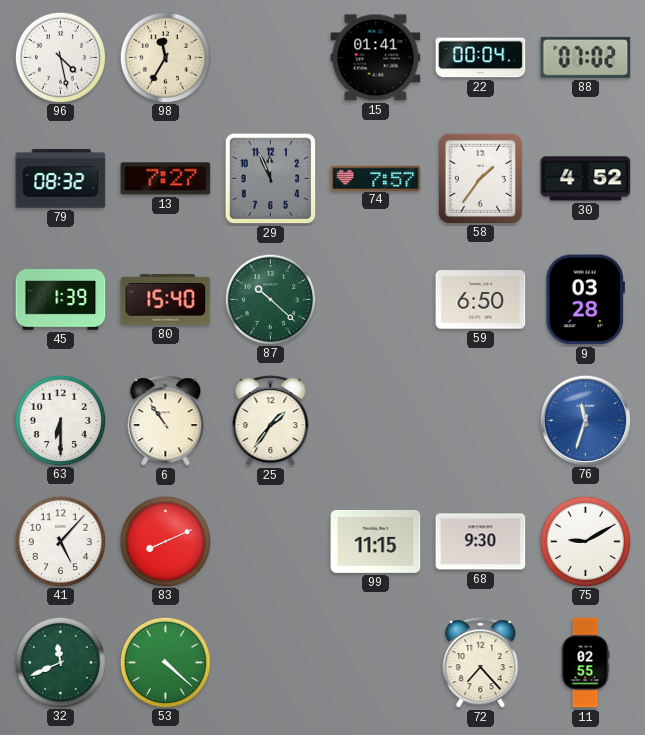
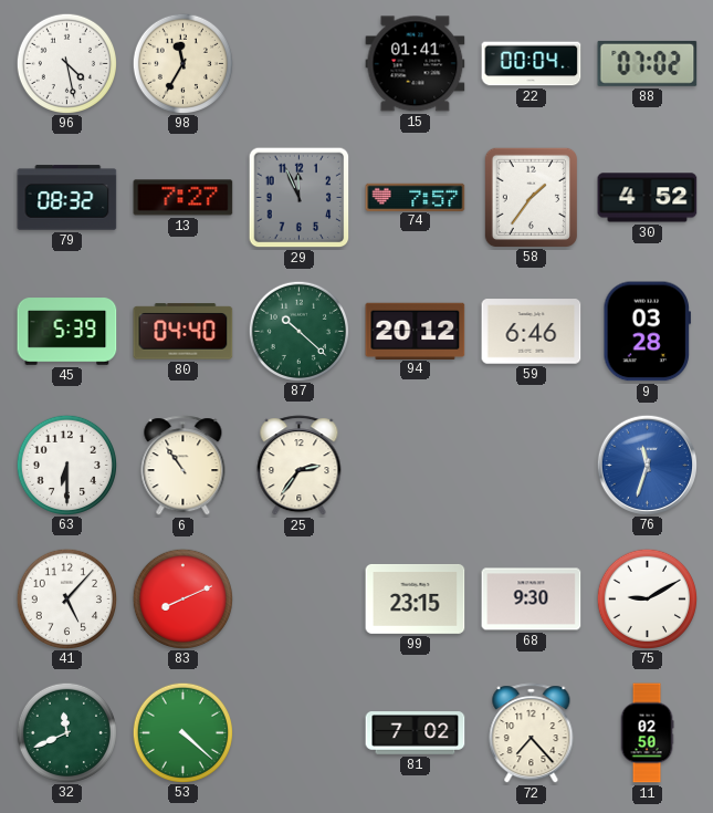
45: 1:39 -> 5:39 (67, 332)
80: 15:40 -> 04:40 (184, 332)
94: none -> 20:12 (416, 331)
59: 6:50 -> 6:46 (532, 332)
25: 1:36 -> 2:36 (300, 466)
99: 11:15 -> 23:15 (416, 598)
81: none -> 7:02 (416, 733)
11: 02:55 -> 02:50 (647, 733)
